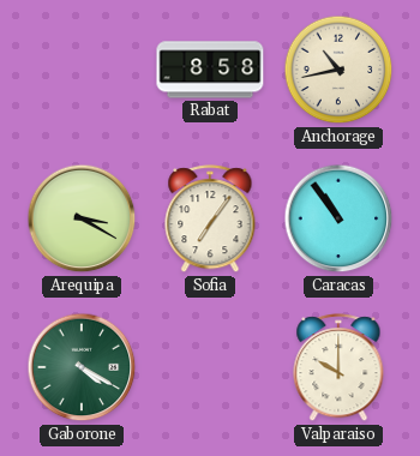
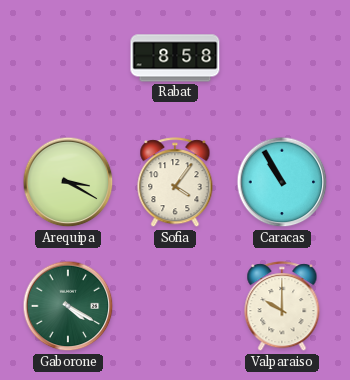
Anchorage: 10:43 -> none (338, 70)
Sofia: 7:06 -> 4:06 (175, 183)
Caracas: 10:54 -> 10:55 (282, 182)
